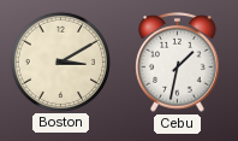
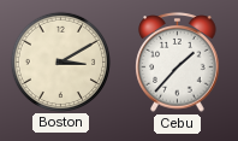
Cebu: 1:32 -> 1:37 (178, 63)
